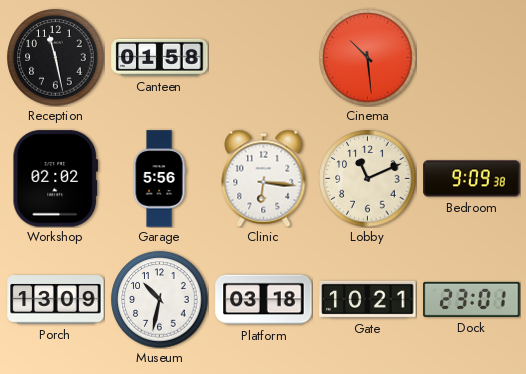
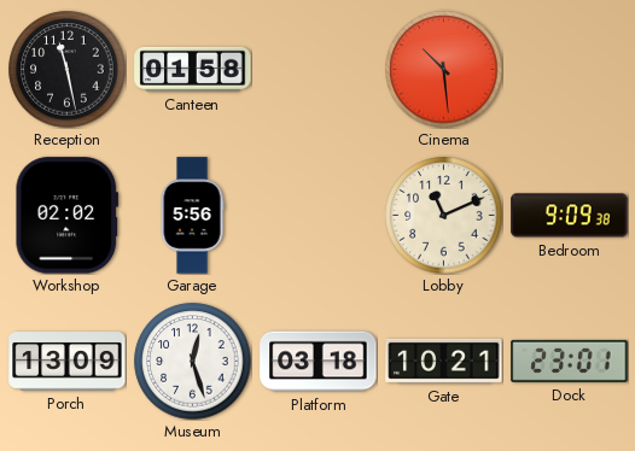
Clinic: 6:16 -> none (264, 178)
Museum: 10:32 -> 12:27 (193, 362)
